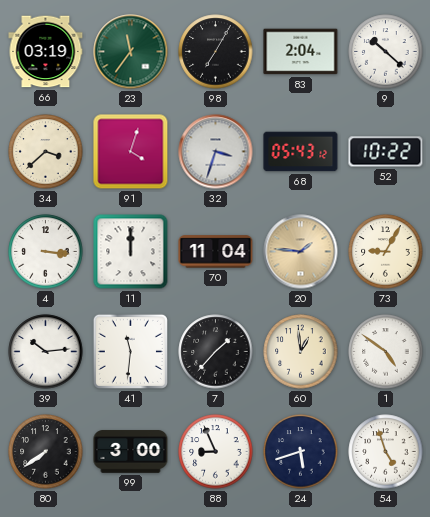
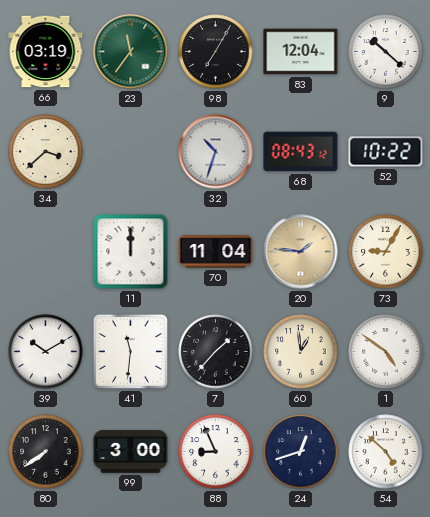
83: 2:04 -> 12:04 (301, 52)
91: 4:03 -> none (131, 152)
32: 3:33 -> 10:33 (216, 152)
68: 05:43 -> 08:43 (301, 152)
4: 3:16 -> none (46, 252)
39: 10:14 -> 10:10 (46, 352)
24: 5:42 -> 12:42 (301, 452)
54: 4:57 -> 4:52 (386, 452)
